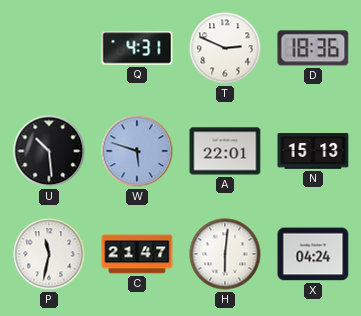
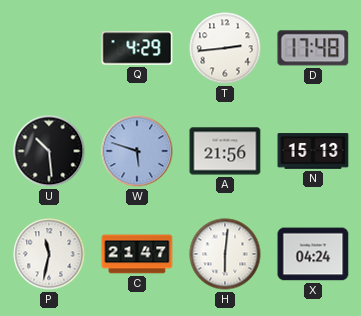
Q: 4:31 -> 4:29 (137, 48)
T: 2:49 -> 2:44 (225, 48)
D: 18:36 -> 17:48 (313, 48)
A: 22:01 -> 21:56 (225, 151)
